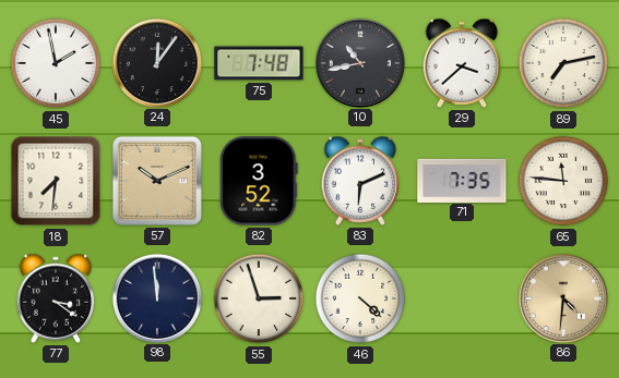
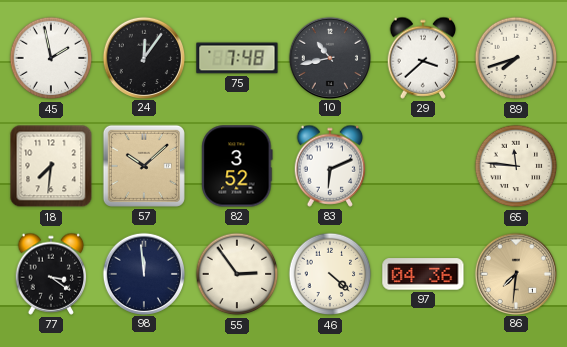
89: 7:13 -> 7:42 (516, 58)
57: 10:11 -> 10:08 (144, 166)
71: 7:35 -> none (462, 180)
55: 2:57 -> 2:54 (237, 274)
97: none -> 04:36 (423, 274)
86: 4:31 -> 7:31 (515, 273)
